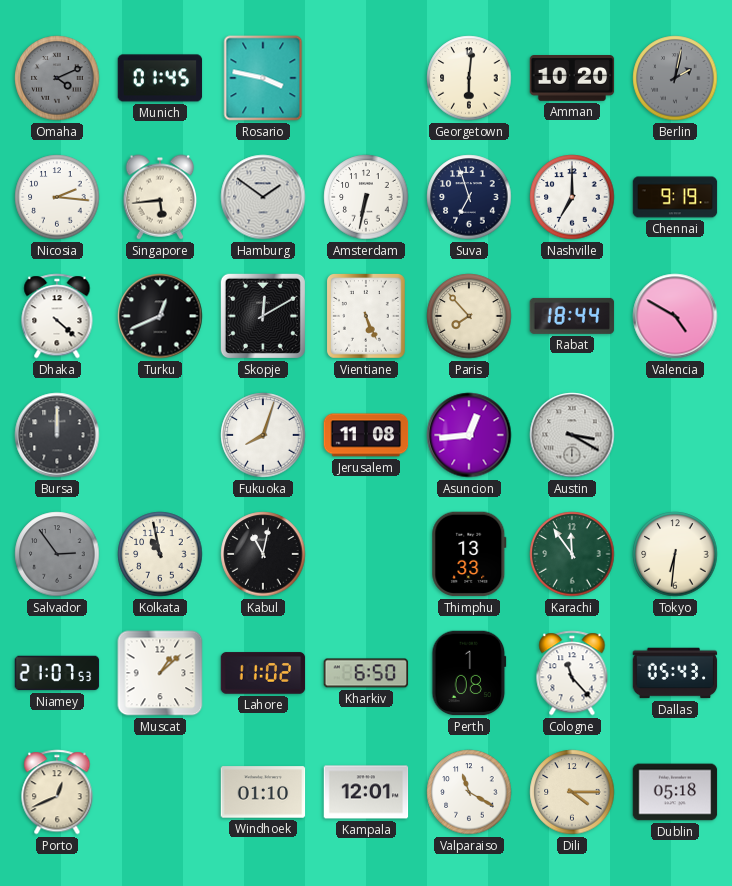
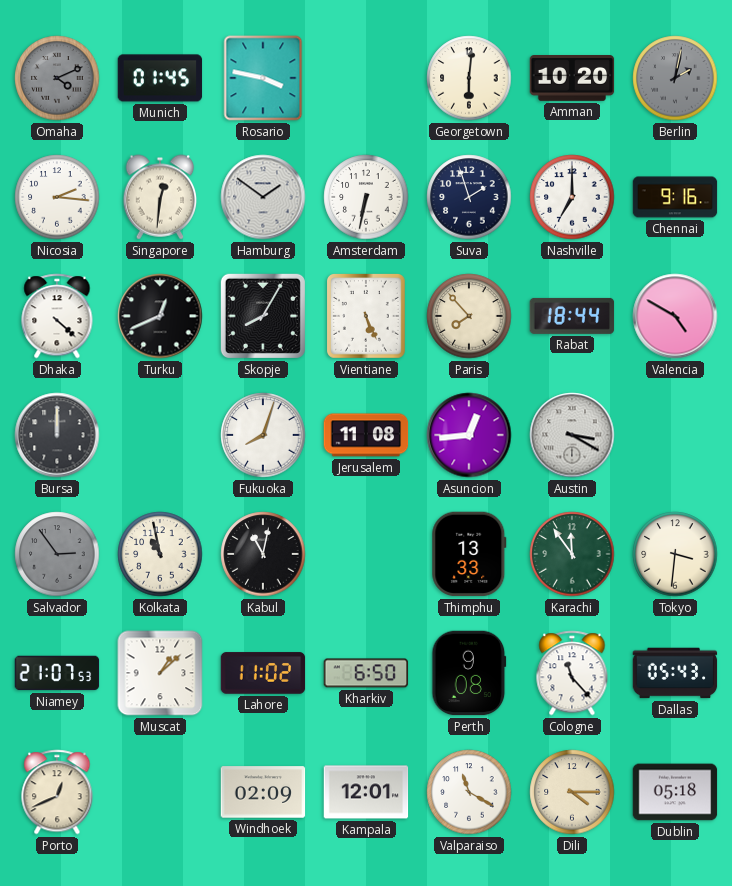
Singapore: 5:44 -> 12:31 (160, 197)
Suva: 6:57 -> 1:57 (469, 197)
Chennai: 9:19 -> 9:16 (675, 197)
Skopje: 12:10 -> 8:05 (263, 316)
Tokyo: 6:31 -> 3:31 (675, 554)
Perth: 1:08 -> 9:08 (469, 673)
Windhoek: 01:10 -> 02:09 (263, 792)
